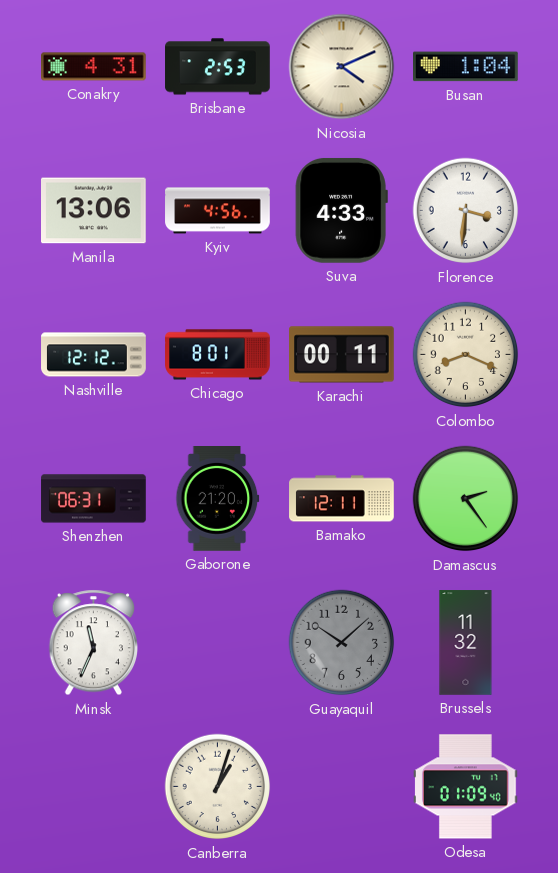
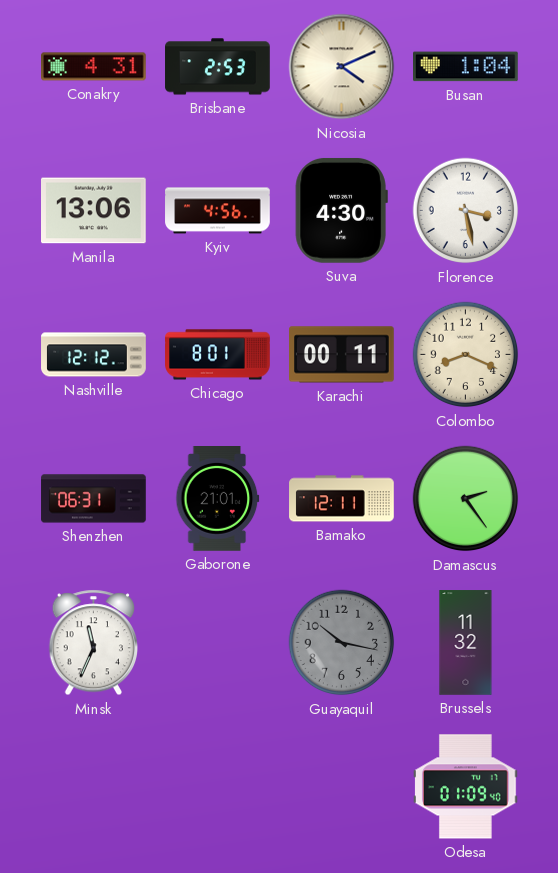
Suva: 4:33 -> 4:30 (341, 210)
Florence: 3:31 -> 3:28 (466, 211)
Gaborone: 21:20 -> 21:01 (218, 499)
Guayaquil: 10:08 -> 10:17 (342, 643)
Canberra: 1:03 -> none (218, 787)
